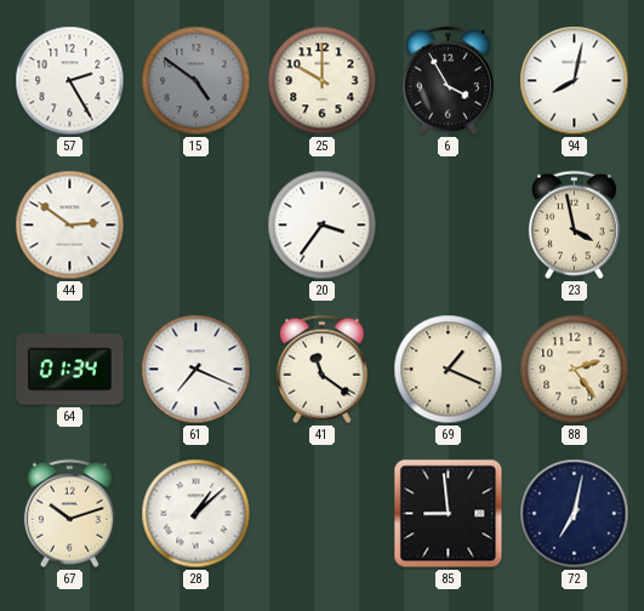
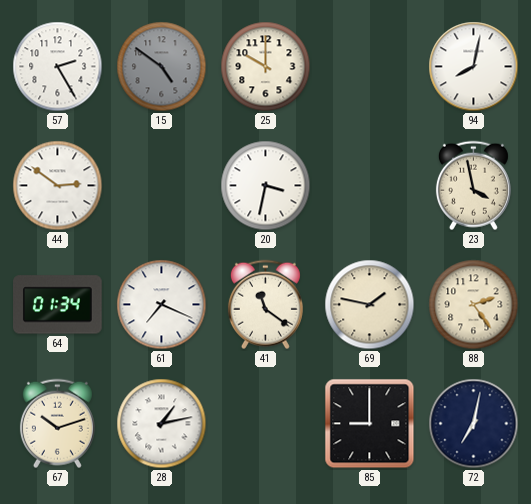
6: 3:55 -> none (448, 81)
20: 3:36 -> 3:32 (266, 186)
69: 1:19 -> 1:47 (370, 305)
28: 1:08 -> 1:13 (162, 424)
85: 8:59 -> 9:00 (370, 424)
